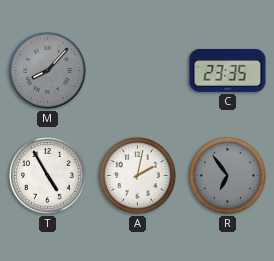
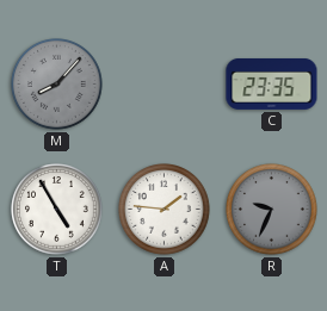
A: 2:02 -> 1:46 (165, 210)
R: 6:54 -> 9:34 (272, 210)
